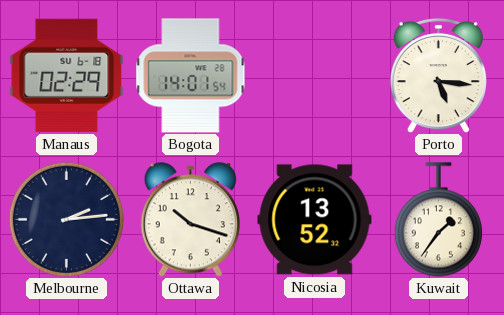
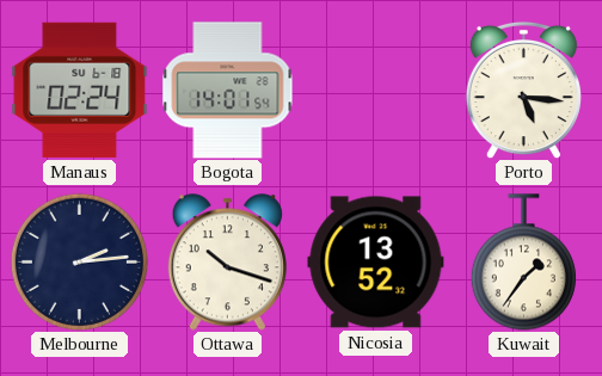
Manaus: 02:29 -> 02:24 (80, 90)
